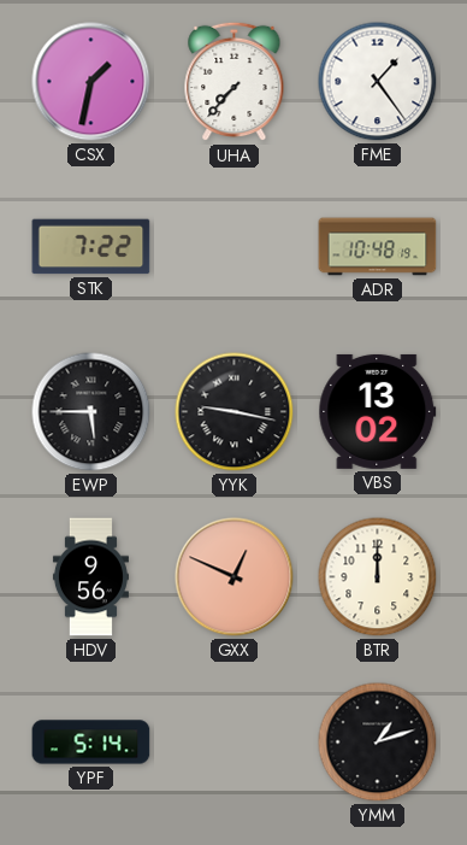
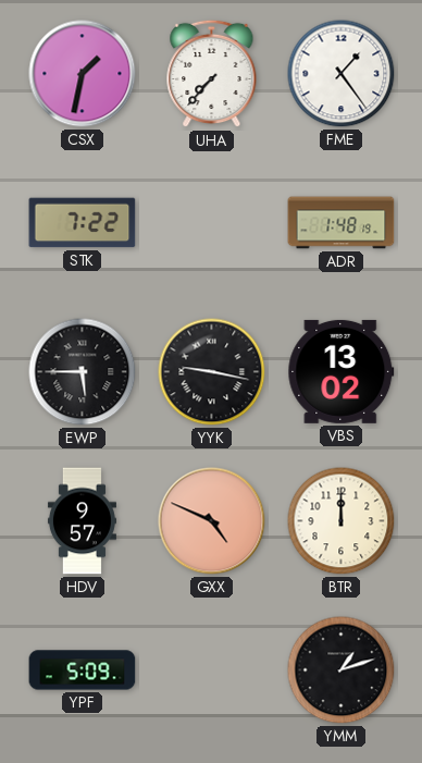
ADR: 10:48 -> 1:48 (342, 223)
HDV: 9:56 -> 9:57 (82, 521)
GXX: 12:49 -> 4:49 (212, 521)
YPF: 5:14 -> 5:09 (83, 670)
